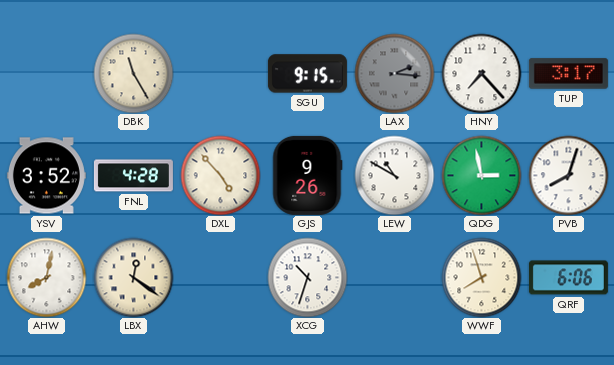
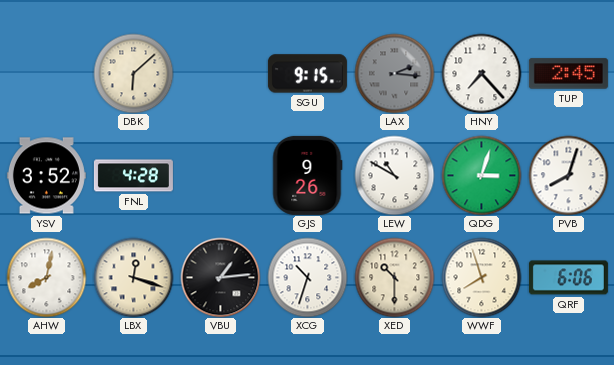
DBK: 11:25 -> 6:08 (133, 73)
TUP: 3:17 -> 2:45 (568, 74)
DXL: 4:53 -> none (220, 175)
QDG: 2:58 -> 3:03 (481, 175)
LBX: 12:21 -> 12:18 (133, 277)
VBU: none -> 1:14 (220, 277)
XED: none -> 10:30 (394, 277)
